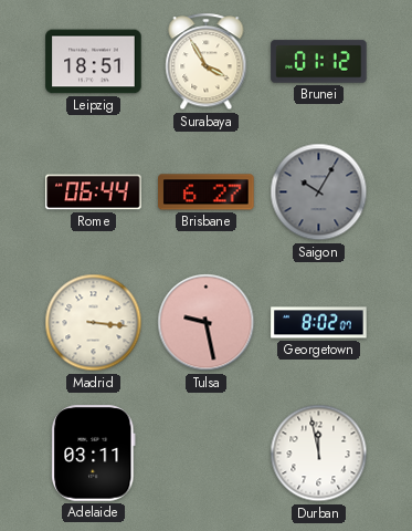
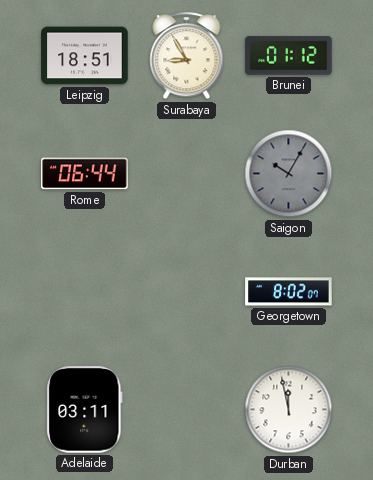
Surabaya: 3:55 -> 8:55 (187, 56)
Brisbane: 6:27 -> none (207, 192)
Madrid: 3:16 -> none (94, 323)
Tulsa: 9:28 -> none (207, 323)
